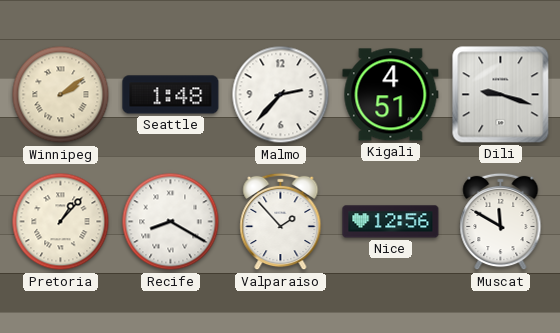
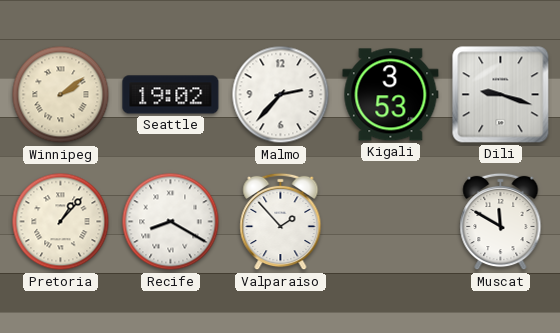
Seattle: 1:48 -> 19:02 (171, 95)
Kigali: 4:51 -> 3:53 (391, 95)
Nice: 12:56 -> none (391, 222)
